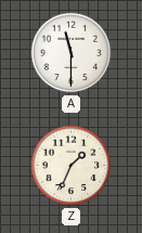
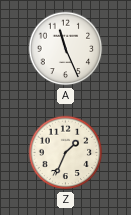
A: 11:30 -> 11:26 (66, 49)
